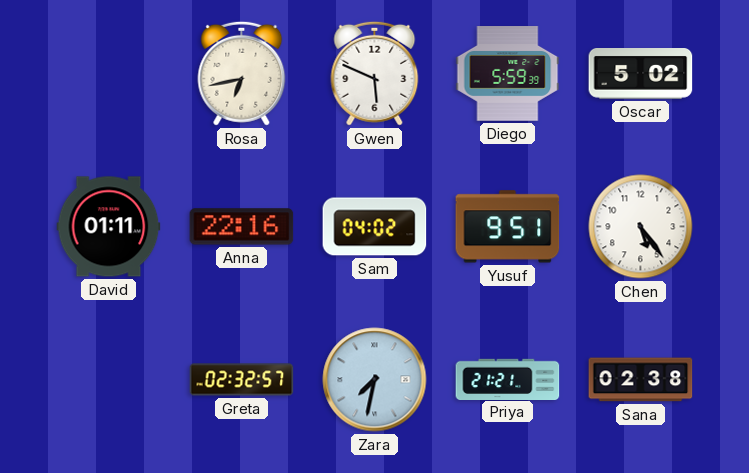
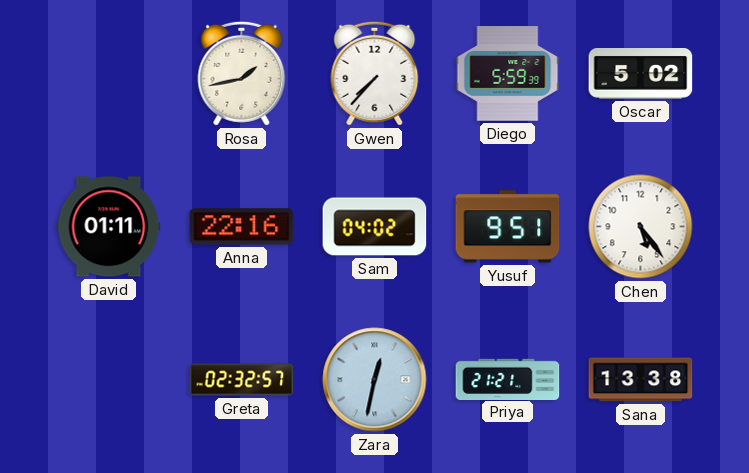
Rosa: 6:43 -> 1:43 (242, 73)
Gwen: 5:49 -> 7:37 (375, 73)
Zara: 7:32 -> 12:32 (375, 380)
Sana: 02:38 -> 13:38 (641, 380)
